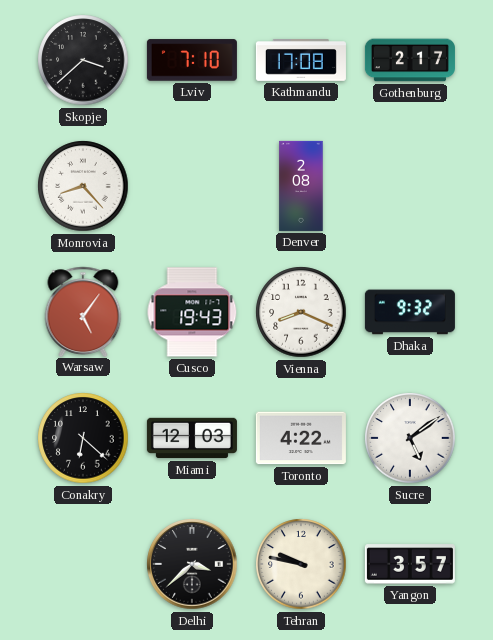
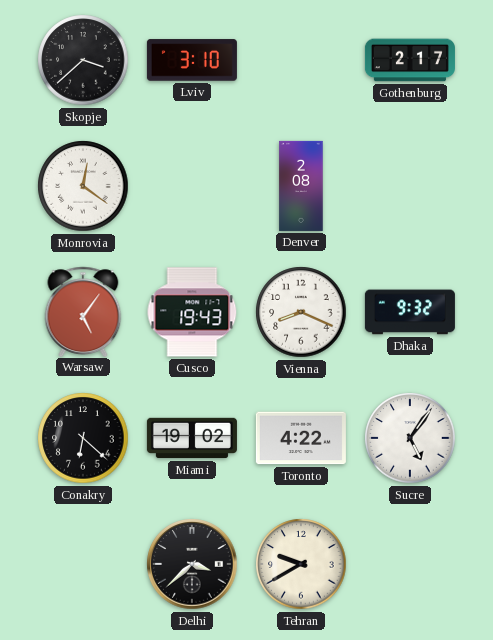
Lviv: 7:10 -> 3:10 (192, 60)
Kathmandu: 17:08 -> none (301, 61)
Monrovia: 8:23 -> 12:21 (83, 186)
Miami: 12:03 -> 19:02 (192, 438)
Sucre: 5:09 -> 5:06 (410, 438)
Tehran: 9:47 -> 9:40 (301, 564)
Yangon: 3:57 -> none (410, 564)
